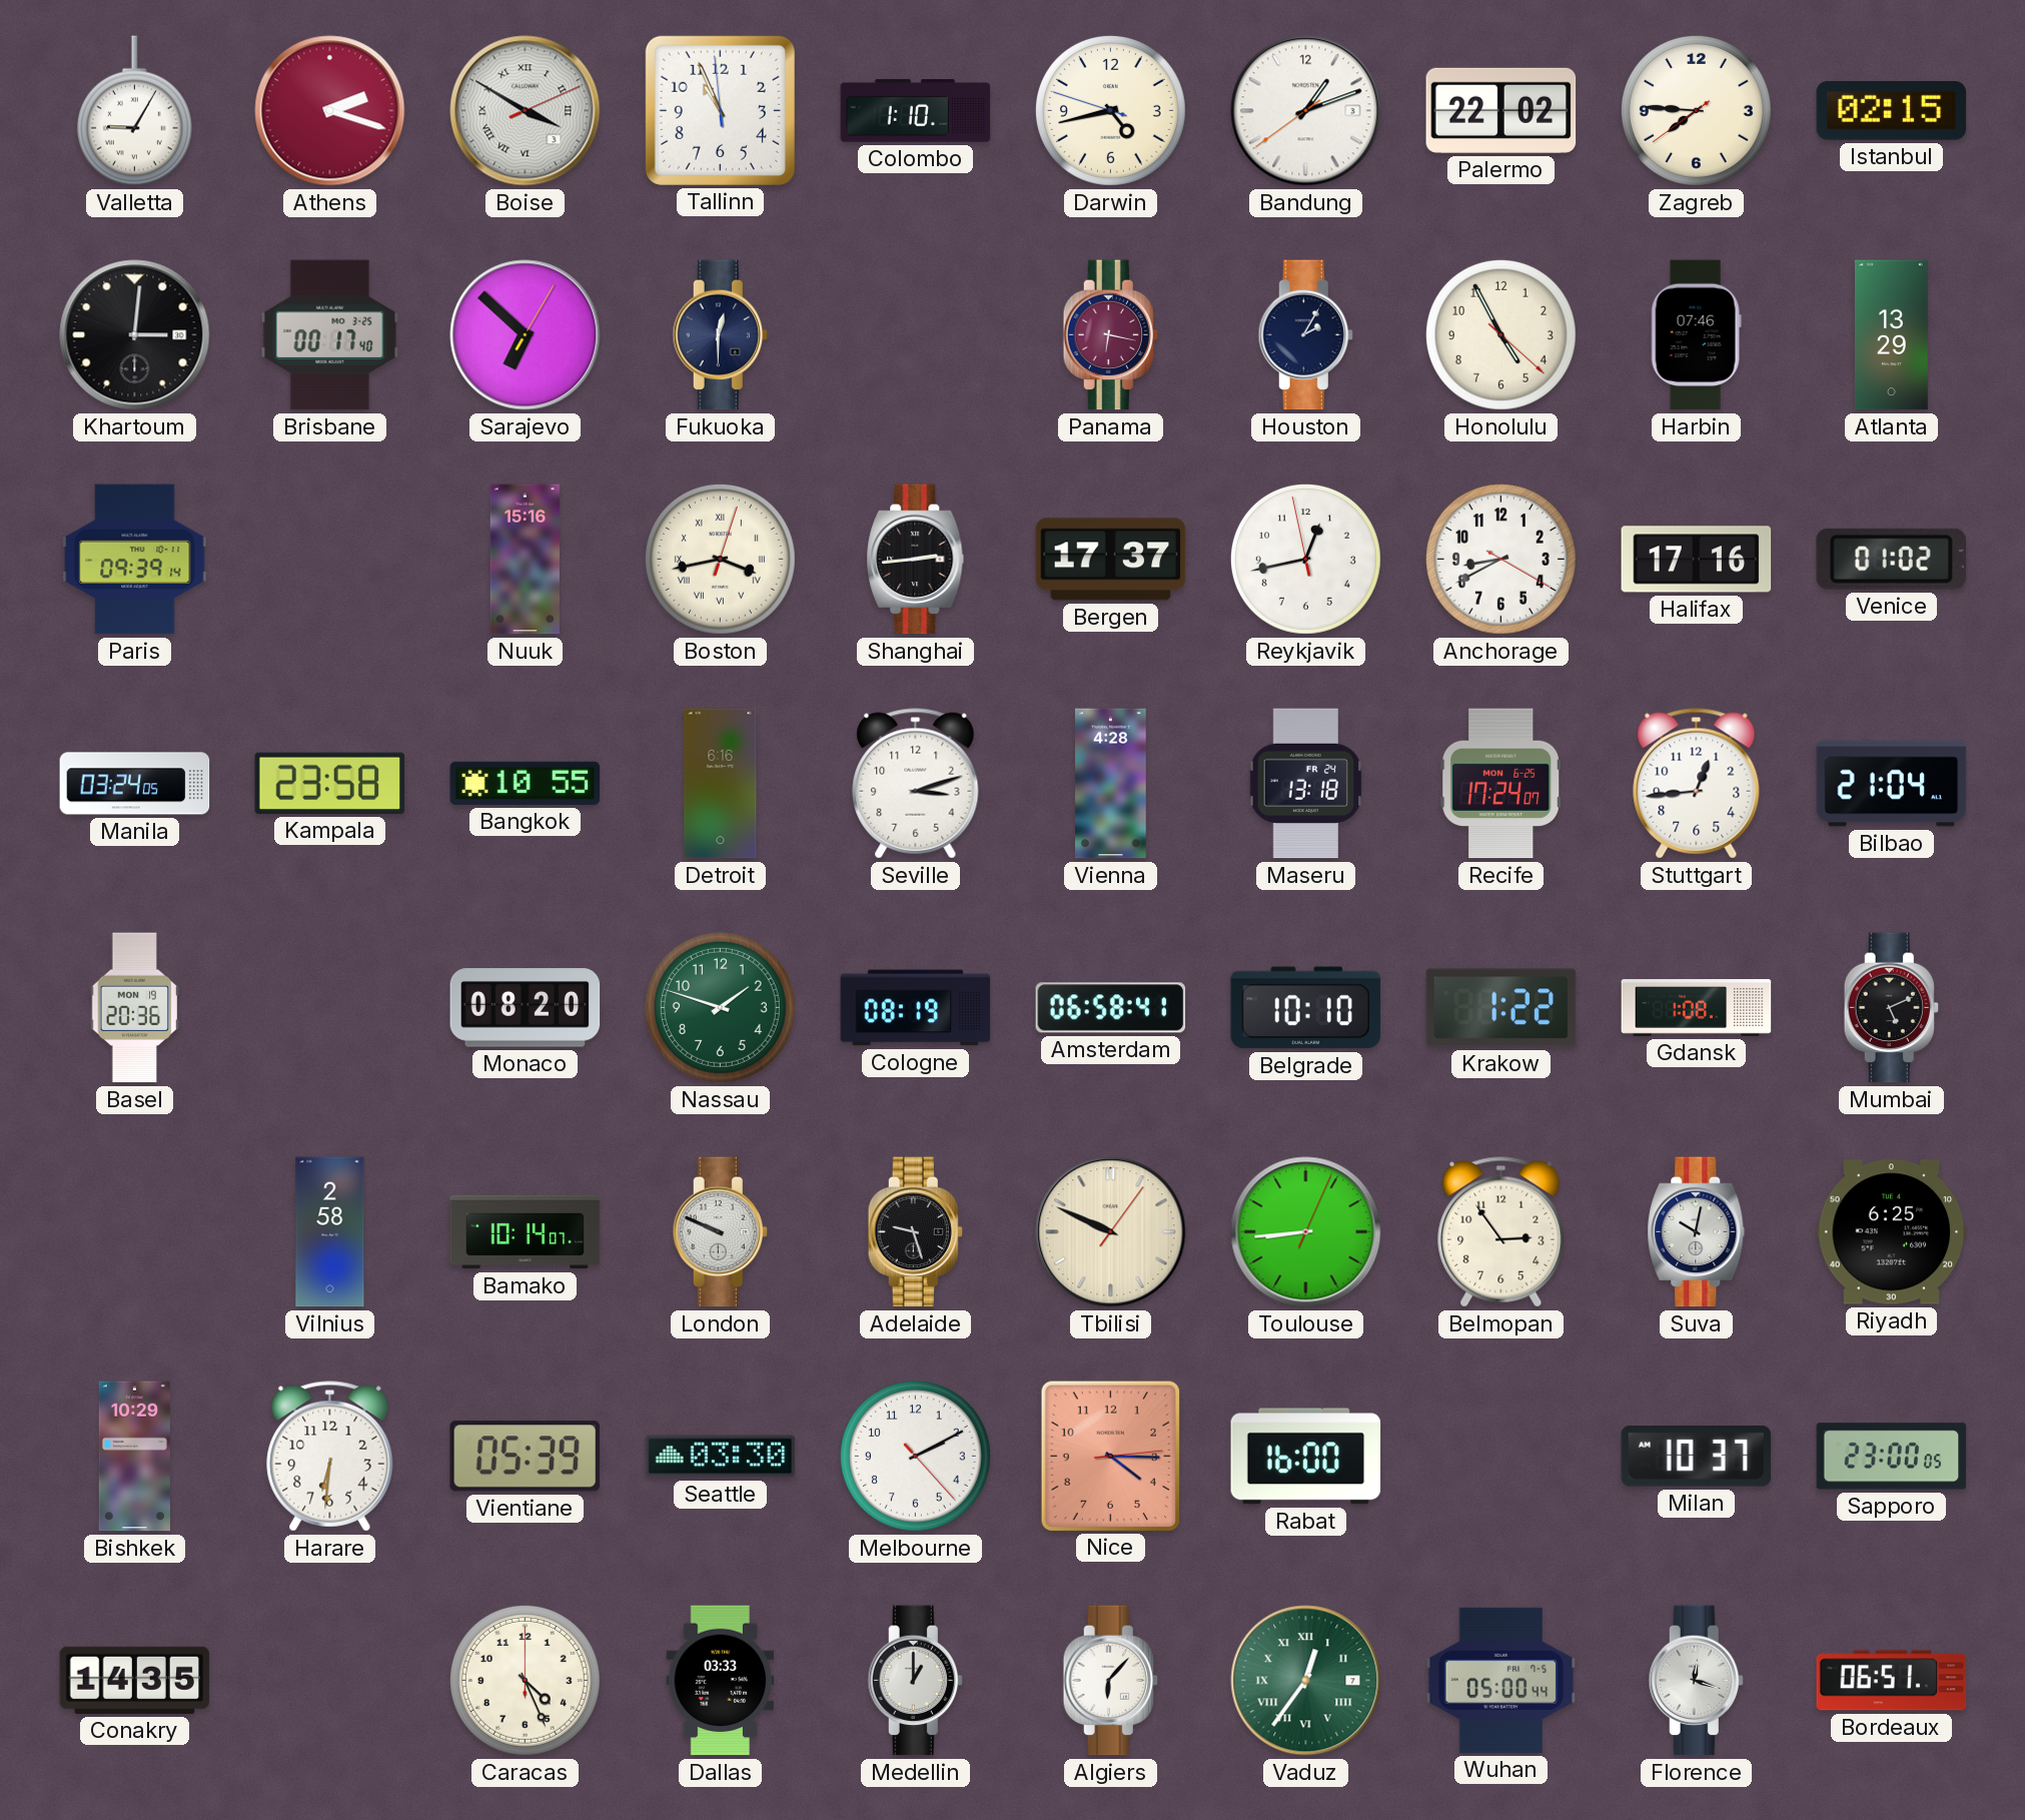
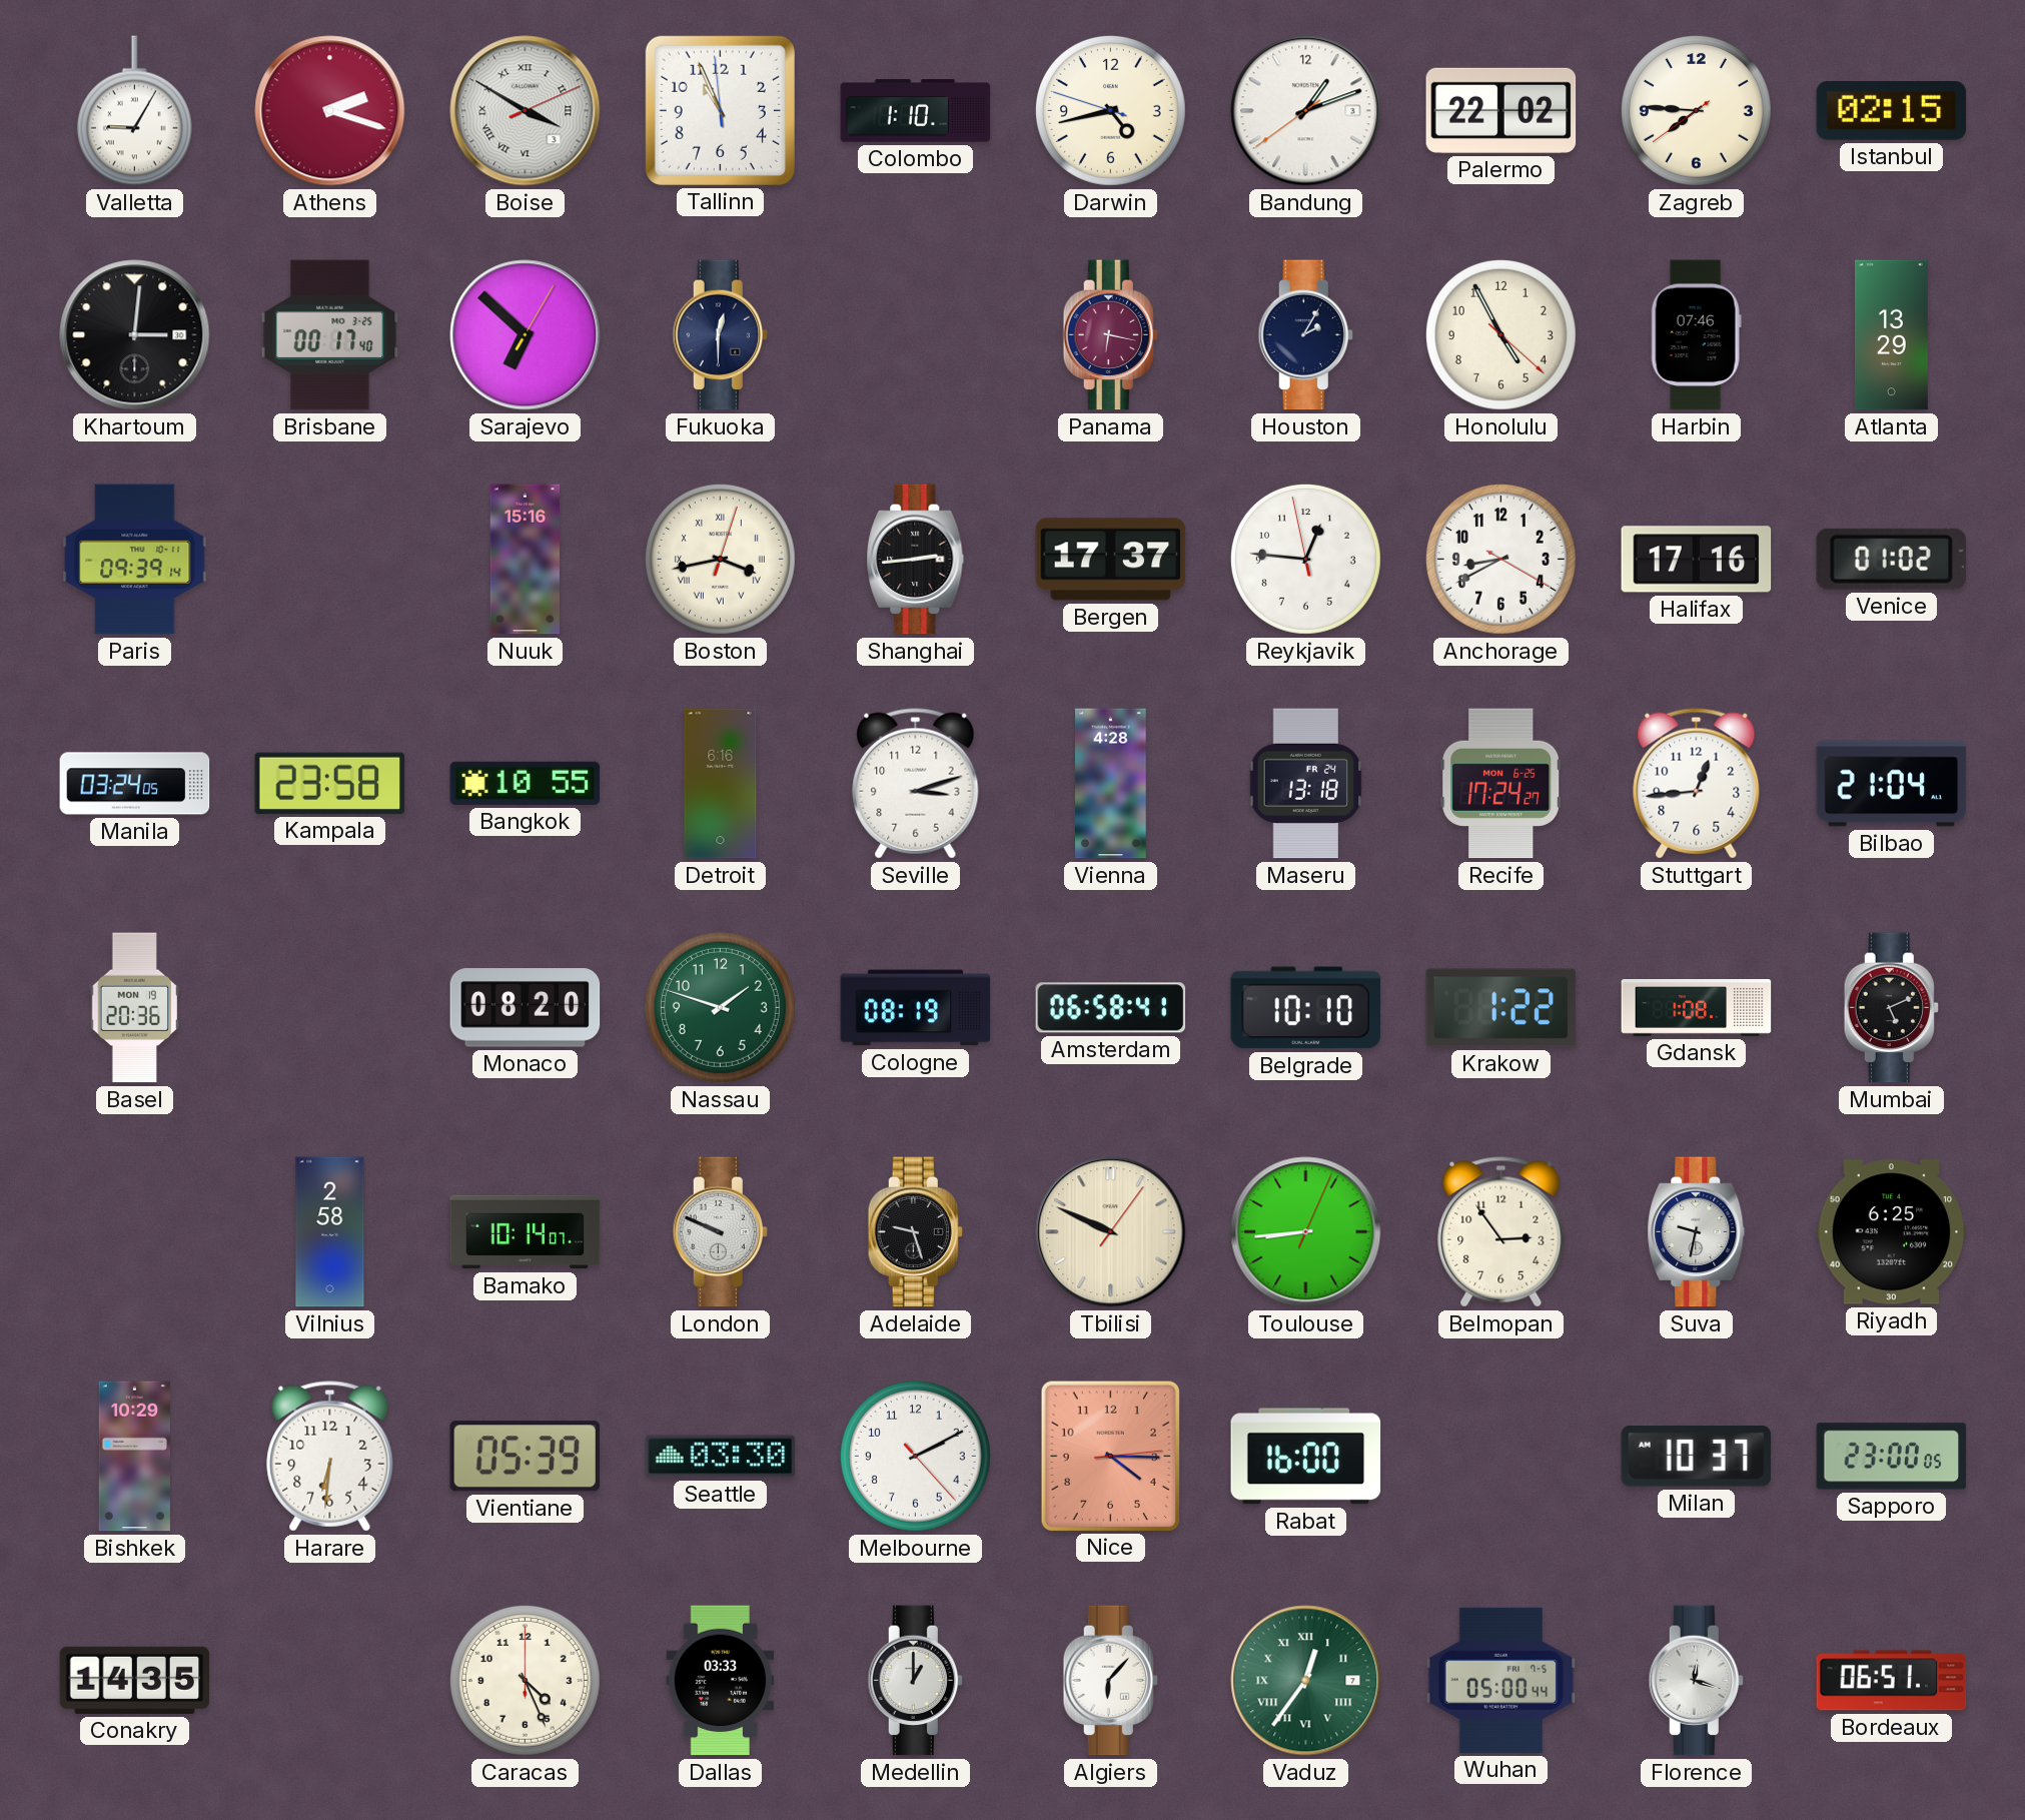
Reykjavik: 12:42 -> 12:45 (1305, 559)
Recife: 17:24:07 -> 17:24:27 (1500, 784)
Suva: 10:02 -> 9:32 (1697, 1232)
